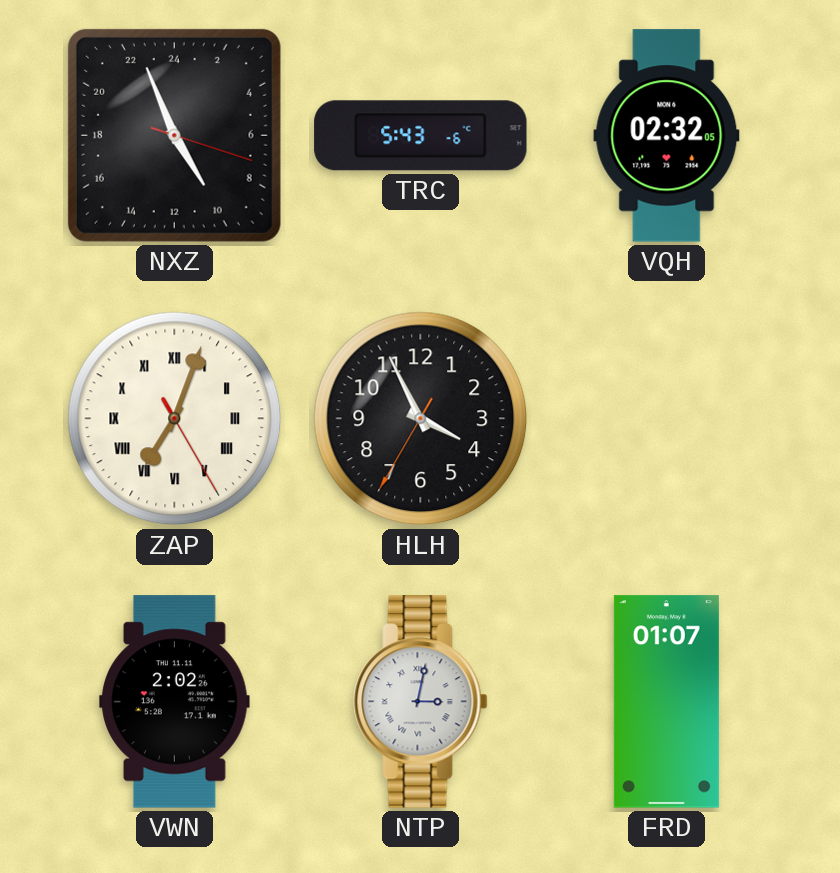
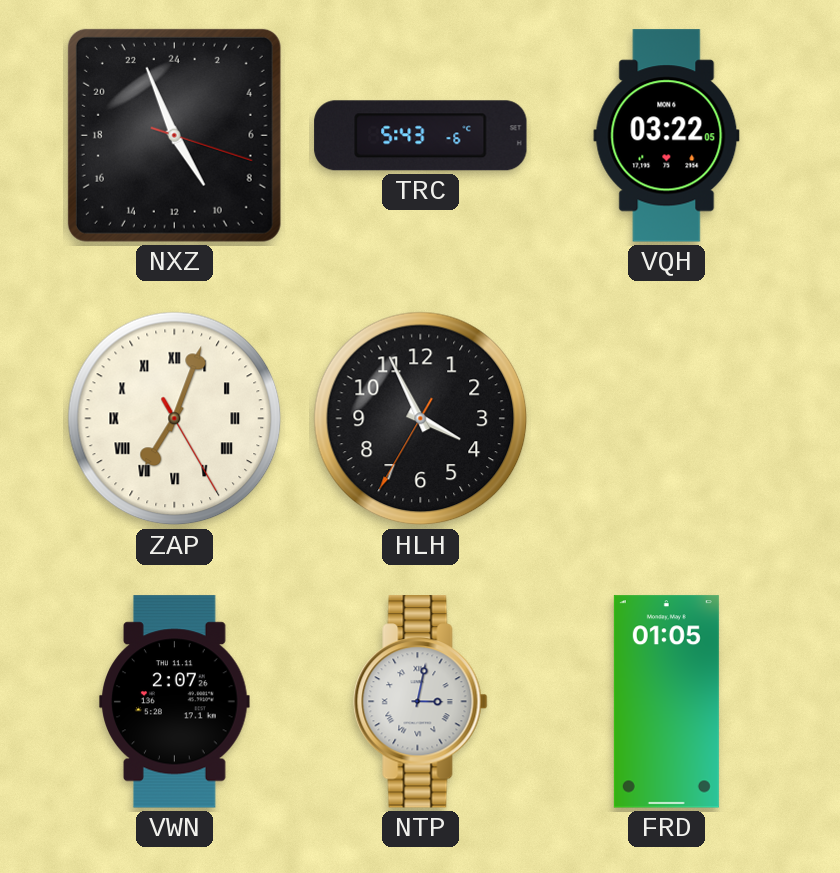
VQH: 02:32 -> 03:22 (667, 136)
VWN: 2:02 -> 2:07 (175, 702)
FRD: 01:07 -> 01:05 (666, 702)
